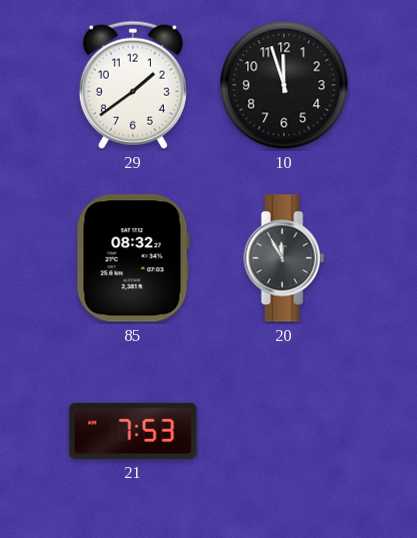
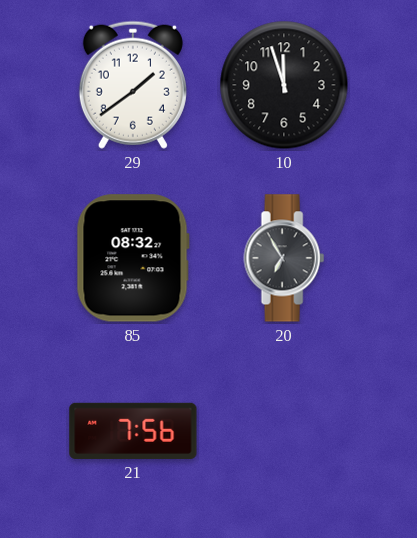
20: 11:55 -> 6:55 (284, 258)
21: 7:53 -> 7:56 (133, 431)
